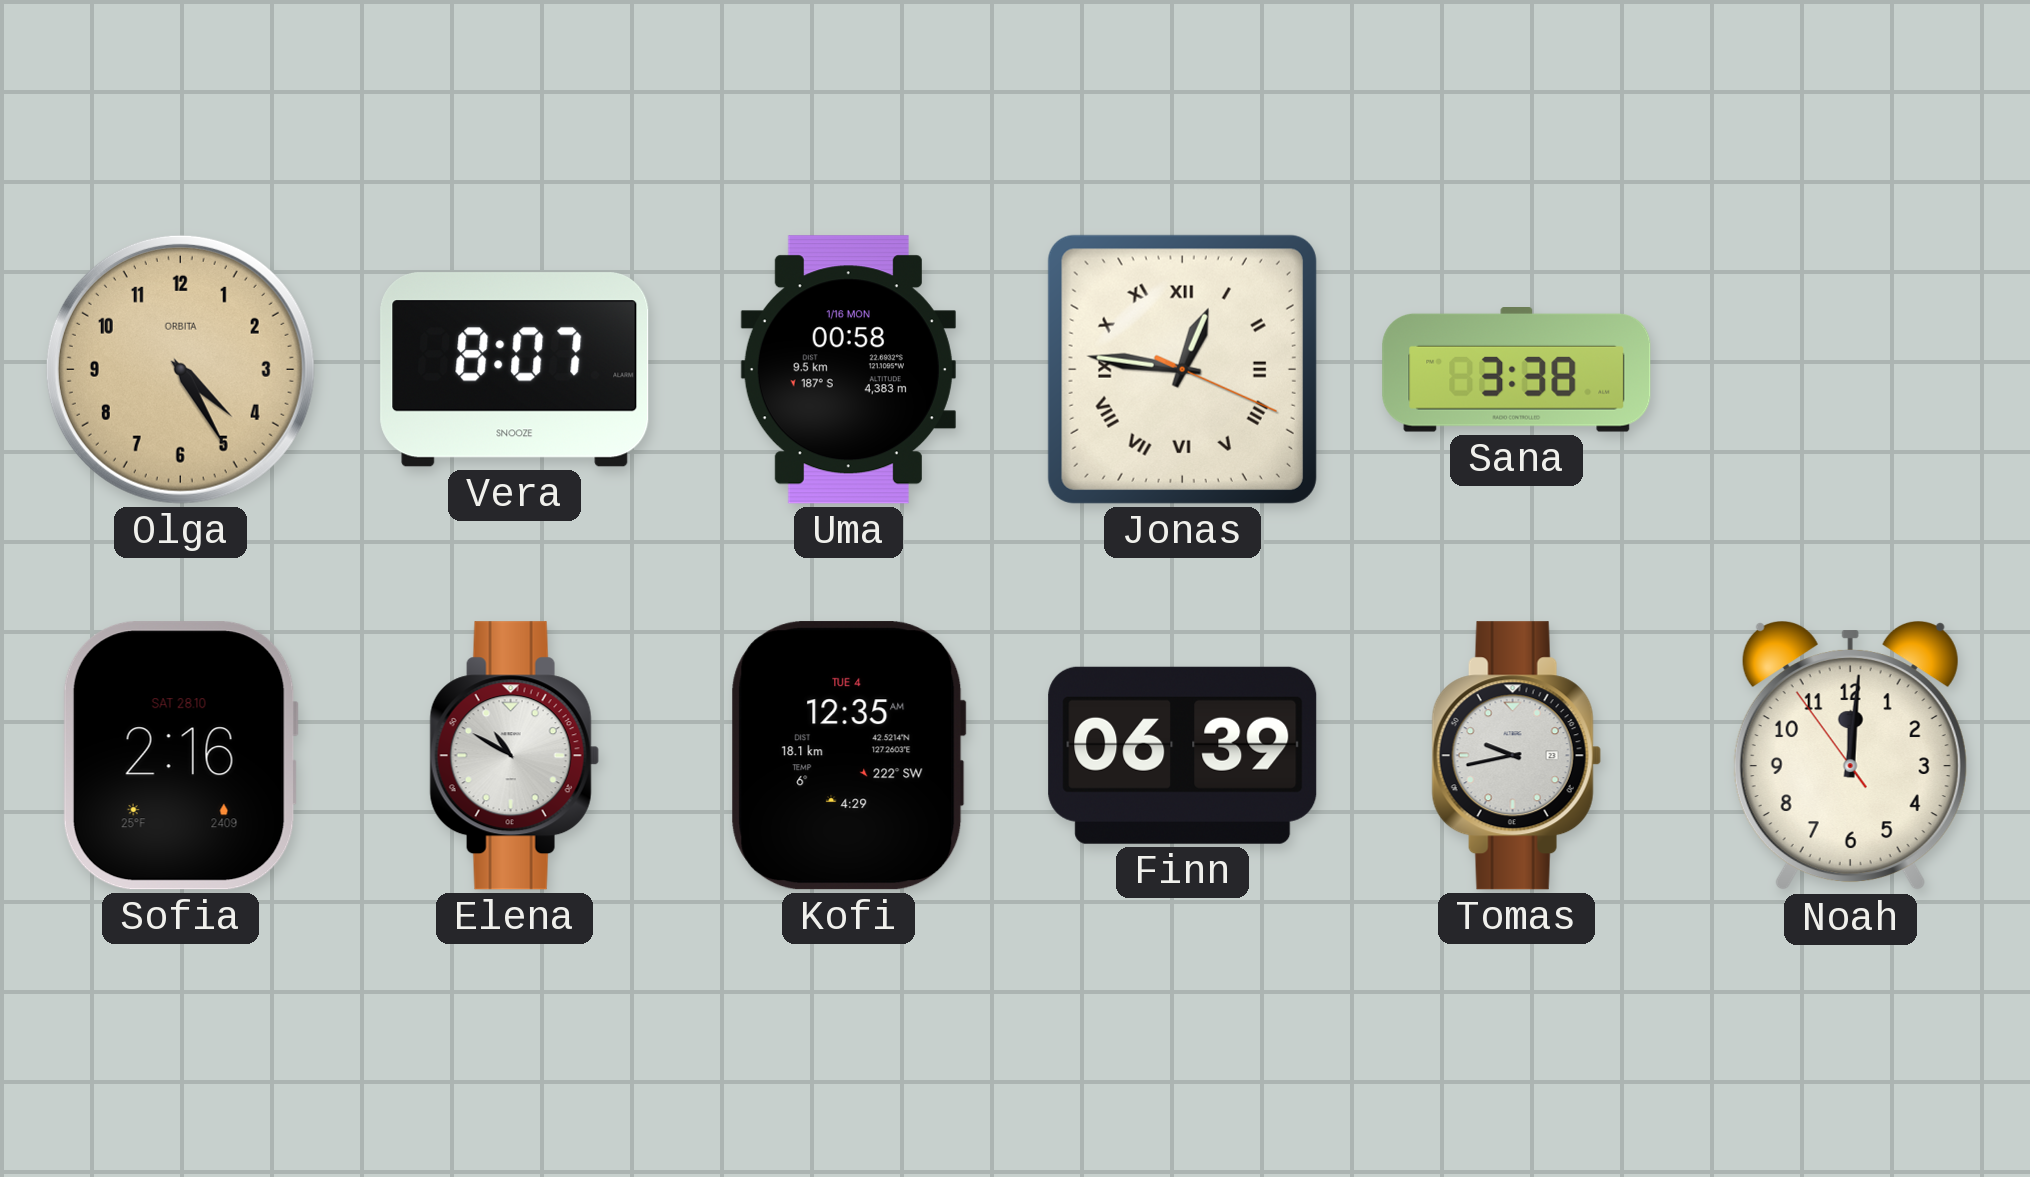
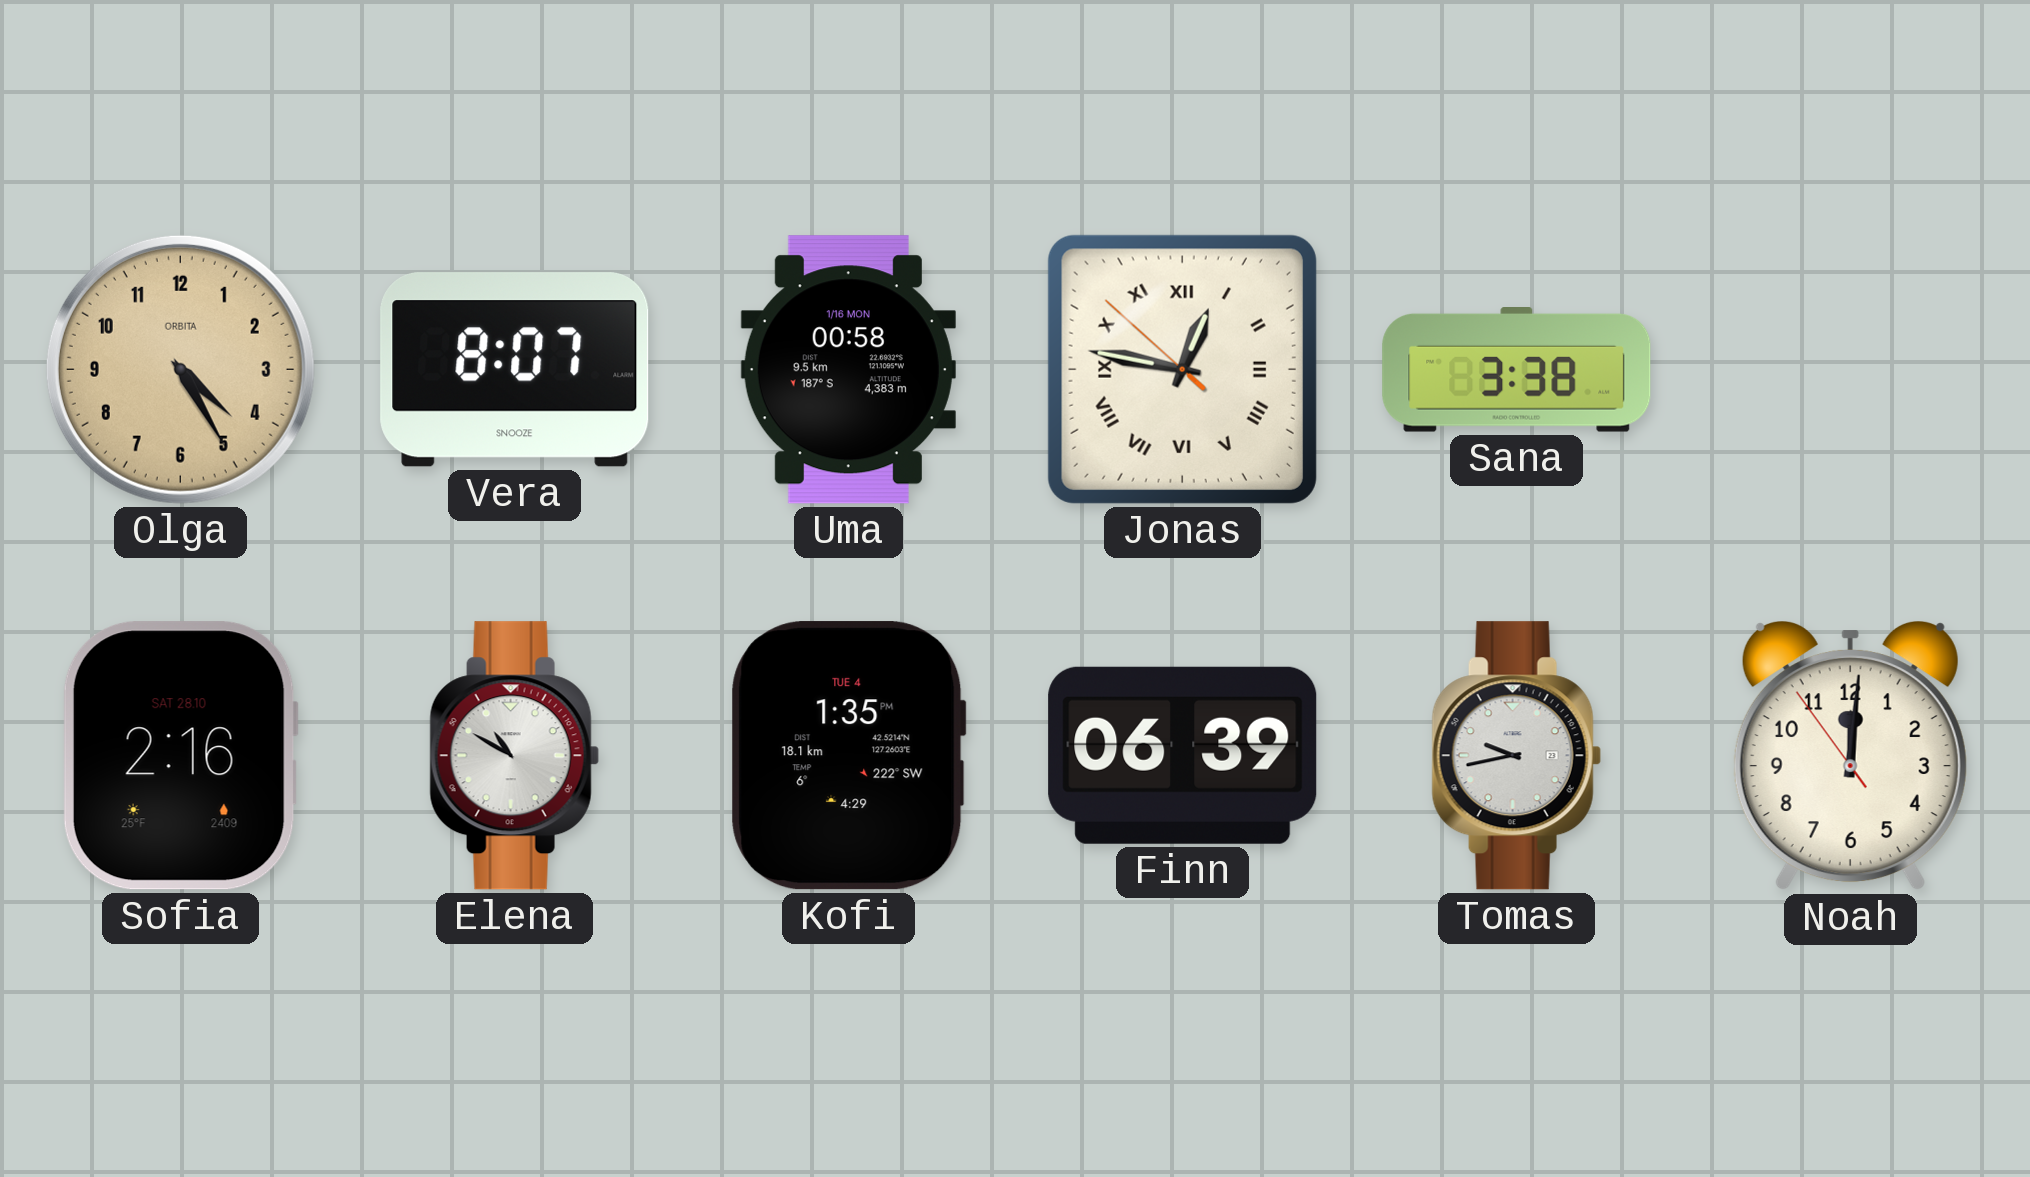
Jonas: 12:46:19 -> 12:46:52 (1182, 369)
Kofi: 12:35 -> 1:35 (848, 756)
